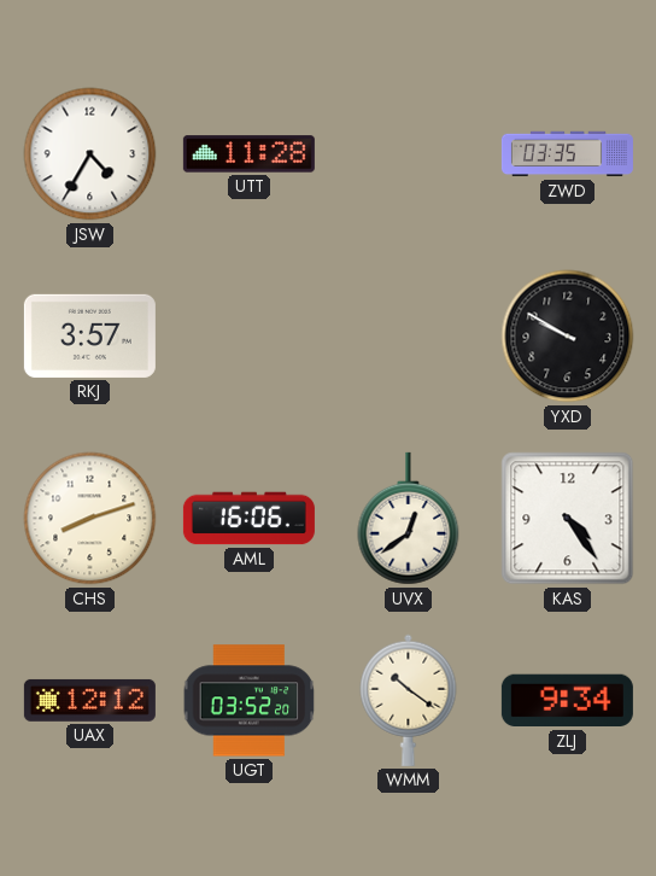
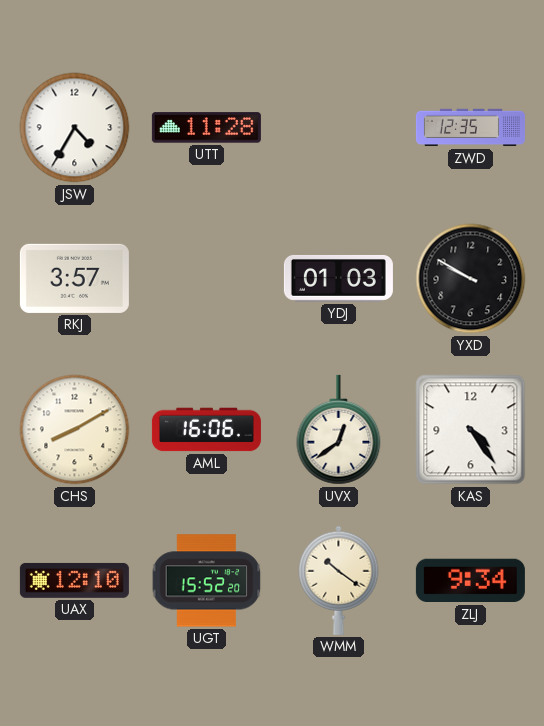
ZWD: 03:35 -> 12:35 (470, 128)
YDJ: none -> 01:03 (338, 278)
CHS: 8:12 -> 8:10 (75, 430)
UAX: 12:12 -> 12:10 (74, 580)
UGT: 03:52 -> 15:52 (207, 581)
